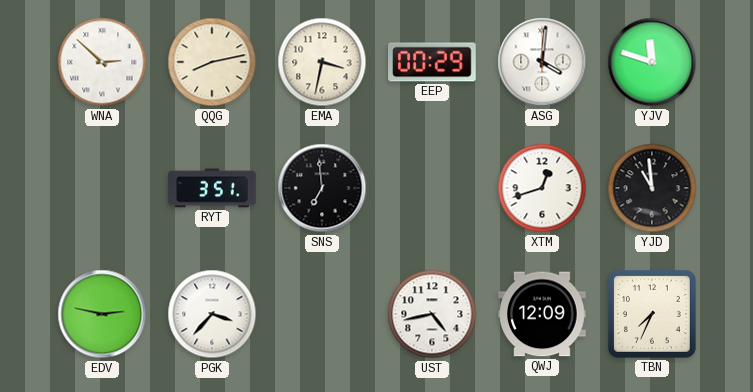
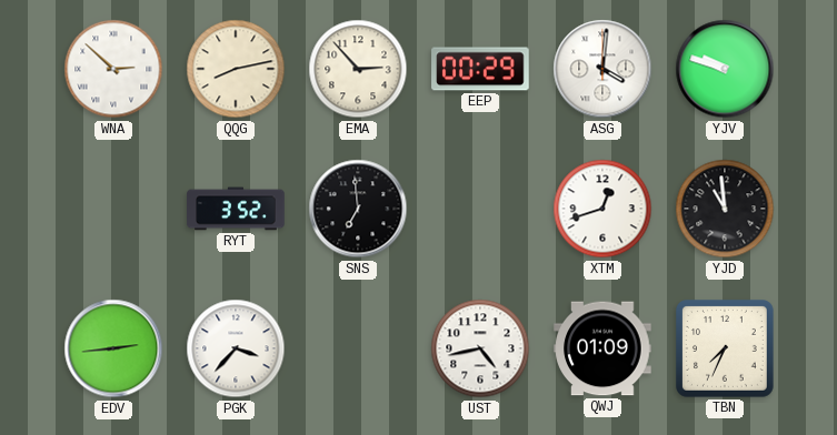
EMA: 3:32 -> 2:53 (358, 69)
YJV: 11:48 -> 9:48 (725, 69)
RYT: 3:51 -> 3:52 (236, 209)
EDV: 2:47 -> 2:44 (113, 348)
QWJ: 12:09 -> 01:09 (602, 348)
